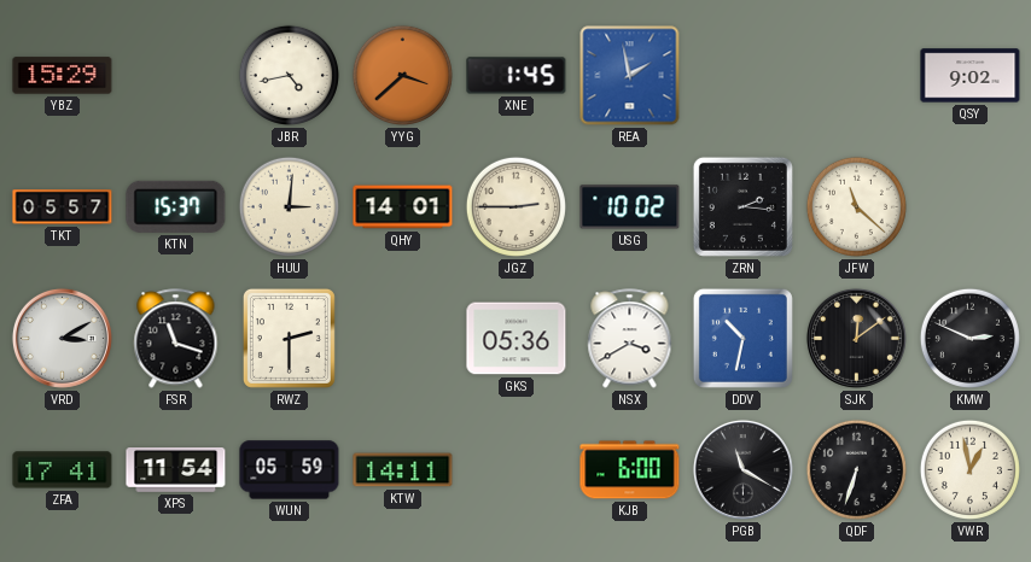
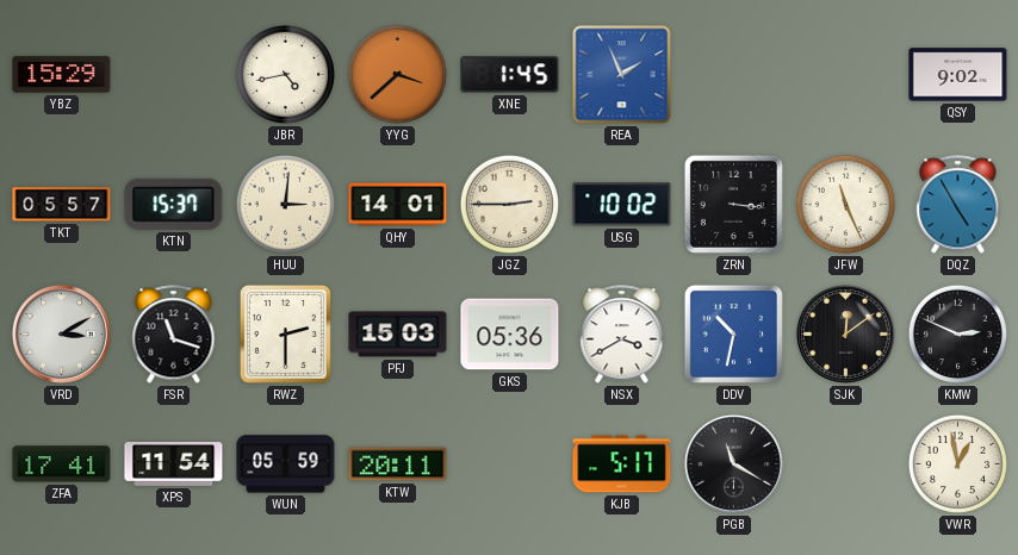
REA: 1:58 -> 1:56 (622, 75)
ZRN: 2:16 -> 3:16 (733, 204)
JFW: 11:22 -> 11:26 (845, 204)
DQZ: none -> 4:55 (958, 205)
PFJ: none -> 15:03 (398, 335)
KTW: 14:11 -> 20:11 (398, 464)
KJB: 6:00 -> 5:17 (622, 464)
QDF: 6:33 -> none (856, 469)
